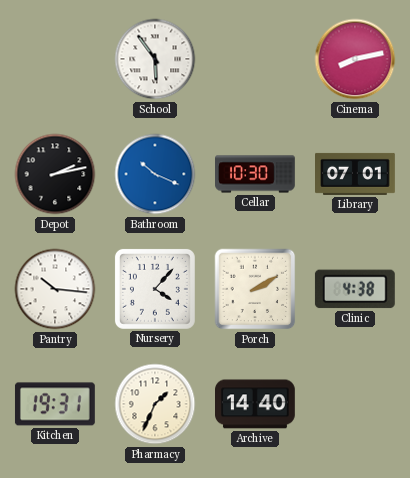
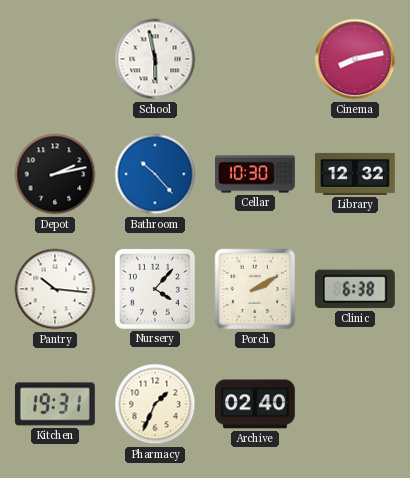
School: 5:54 -> 5:58 (155, 59)
Bathroom: 10:19 -> 10:23 (155, 174)
Library: 07:01 -> 12:32 (356, 174)
Clinic: 4:38 -> 6:38 (355, 289)
Archive: 14:40 -> 02:40 (256, 404)
